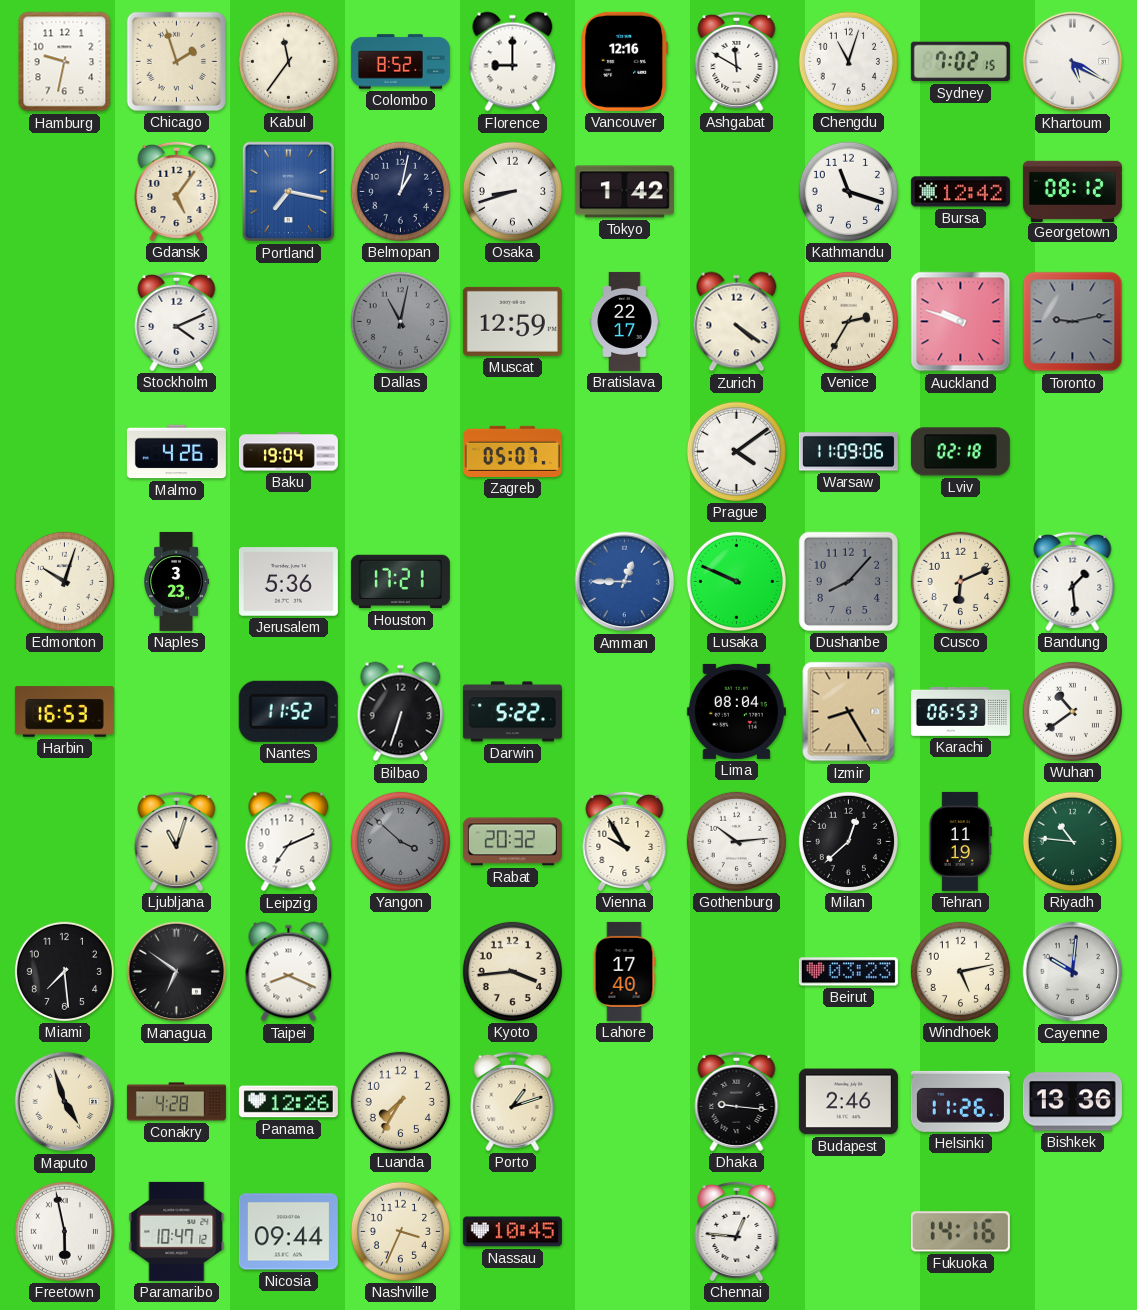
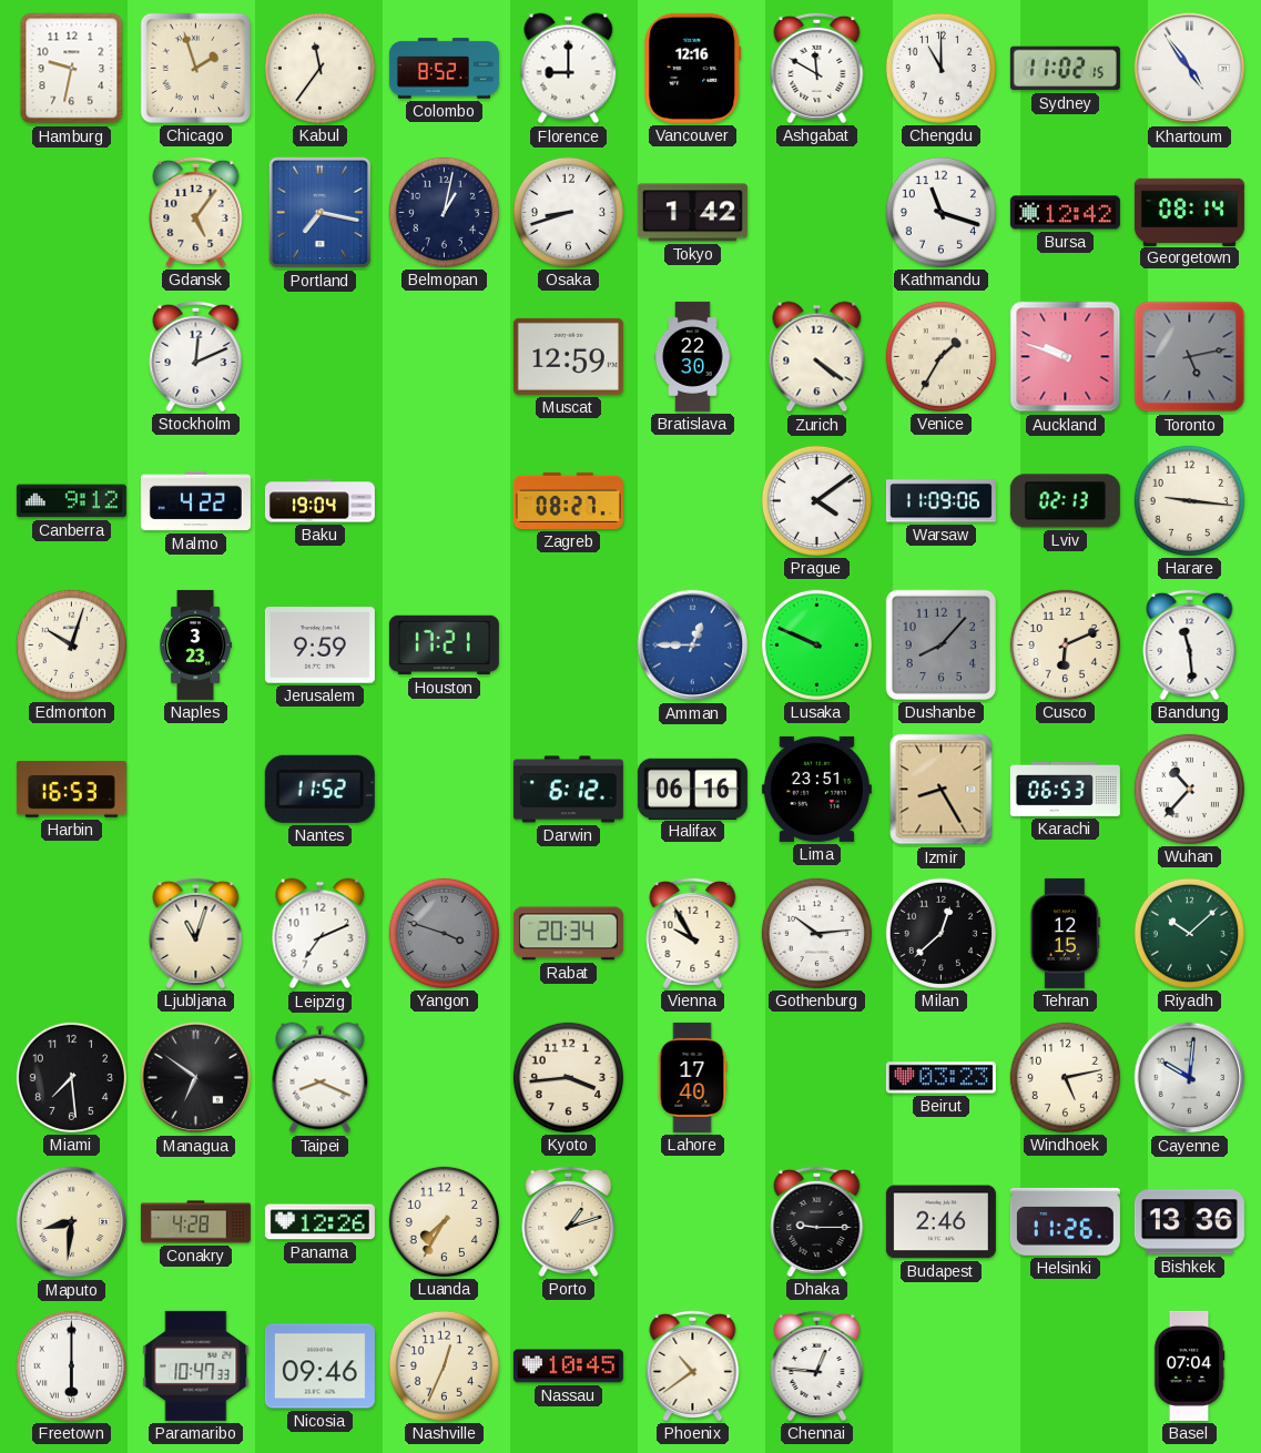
Chengdu: 11:03 -> 11:00 (940, 68)
Sydney: 7:02 -> 11:02 (1065, 69)
Khartoum: 5:20 -> 4:54 (1190, 69)
Georgetown: 08:12 -> 08:14 (1189, 212)
Stockholm: 4:11 -> 12:11 (196, 356)
Dallas: 11:02 -> none (400, 321)
Bratislava: 22:17 -> 22:30 (693, 356)
Venice: 2:35 -> 1:35 (940, 356)
Toronto: 9:13 -> 5:13 (1190, 357)
Canberra: none -> 9:12 (71, 501)
Malmo: 4:26 -> 4:22 (195, 501)
Zagreb: 05:07 -> 08:27 (568, 500)
Lviv: 02:18 -> 02:13 (1065, 501)
Harare: none -> 9:16 (1189, 500)
Jerusalem: 5:36 -> 9:59 (319, 646)
Bandung: 1:29 -> 11:29 (1190, 644)
Bilbao: 6:33 -> none (401, 712)
Darwin: 5:22 -> 6:12 (568, 790)
Halifax: none -> 06:16 (692, 789)
Lima: 08:04 -> 23:51 (816, 789)
Wuhan: 10:39 -> 10:37 (1189, 789)
Yangon: 3:52 -> 3:48 (444, 933)
Rabat: 20:32 -> 20:34 (568, 934)
Tehran: 11:19 -> 12:15 (1065, 933)
Riyadh: 10:46 -> 10:08 (1189, 933)
Maputo: 4:57 -> 8:31 (72, 1222)
Dhaka: 9:16 -> 9:15 (817, 1221)
Freetown: 5:58 -> 6:00 (71, 1365)
Paramaribo: 10:47:12 -> 10:47:33 (196, 1365)
Nicosia: 09:44 -> 09:46 (319, 1366)
Nashville: 3:34 -> 12:34 (444, 1365)
Phoenix: none -> 10:39 (693, 1365)
Fukuoka: 14:16 -> none (960, 1232)
Basel: none -> 07:04 (1189, 1365)
